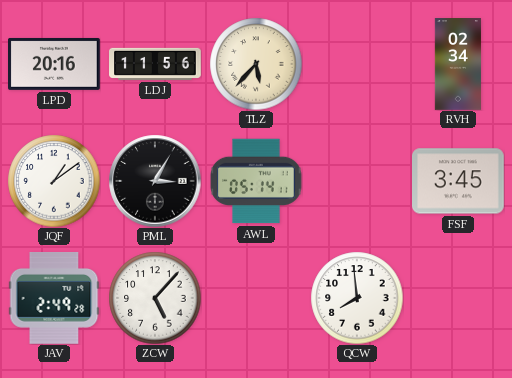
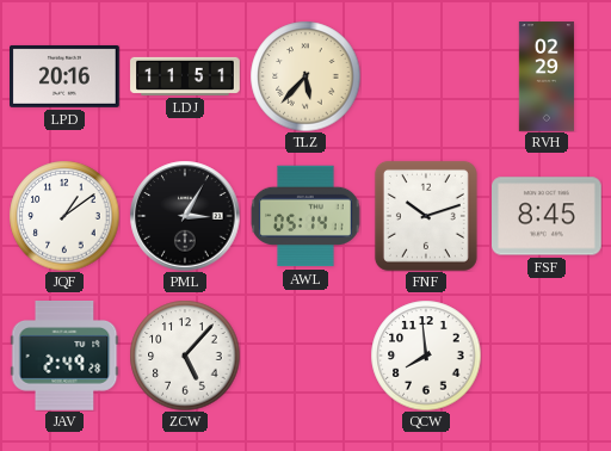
LDJ: 11:56 -> 11:51 (185, 76)
RVH: 02:34 -> 02:29 (545, 76)
FNF: none -> 10:12 (426, 216)
FSF: 3:45 -> 8:45 (548, 216)
